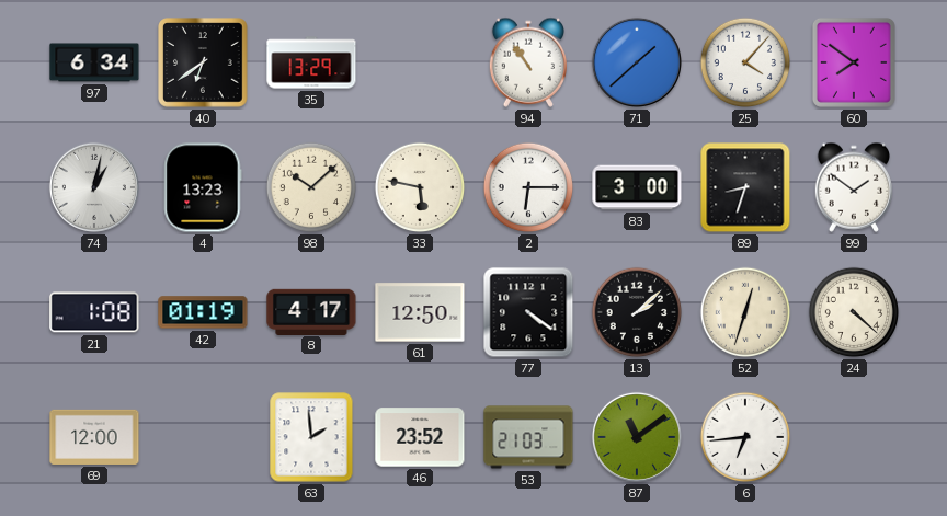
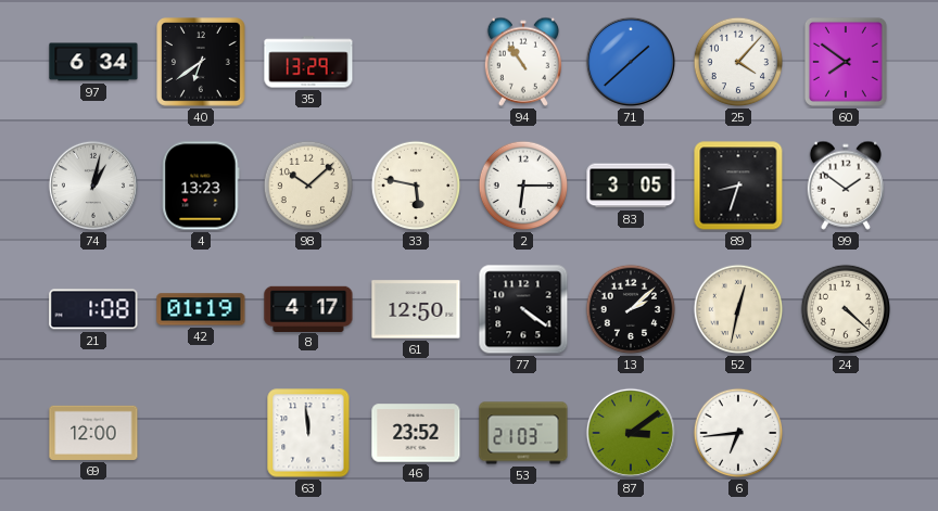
83: 3:00 -> 3:05 (631, 186)
52: 12:33 -> 12:32 (738, 309)
63: 1:59 -> 11:59 (308, 433)
87: 11:09 -> 3:09 (631, 433)
